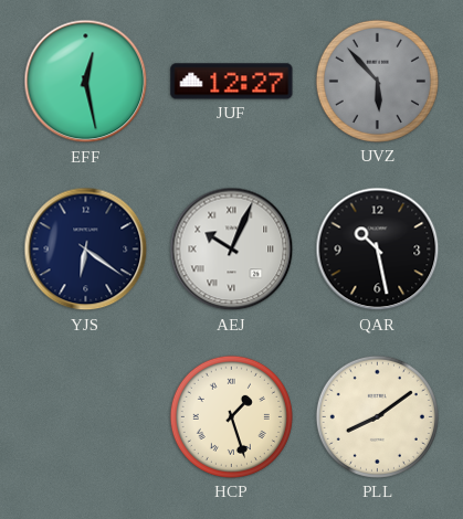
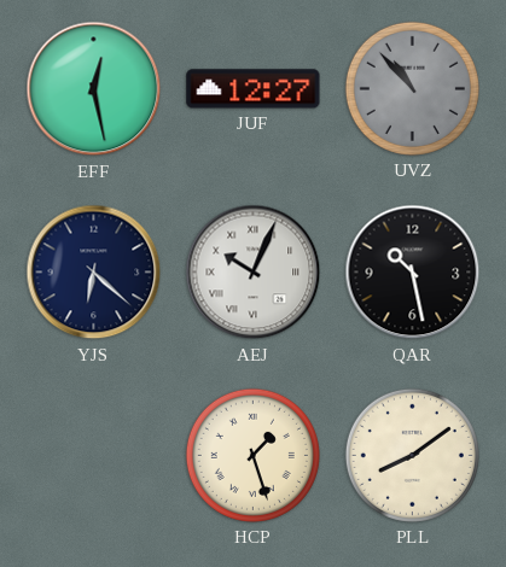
UVZ: 5:53 -> 10:53 (412, 88)
YJS: 6:21 -> 6:22 (94, 273)
